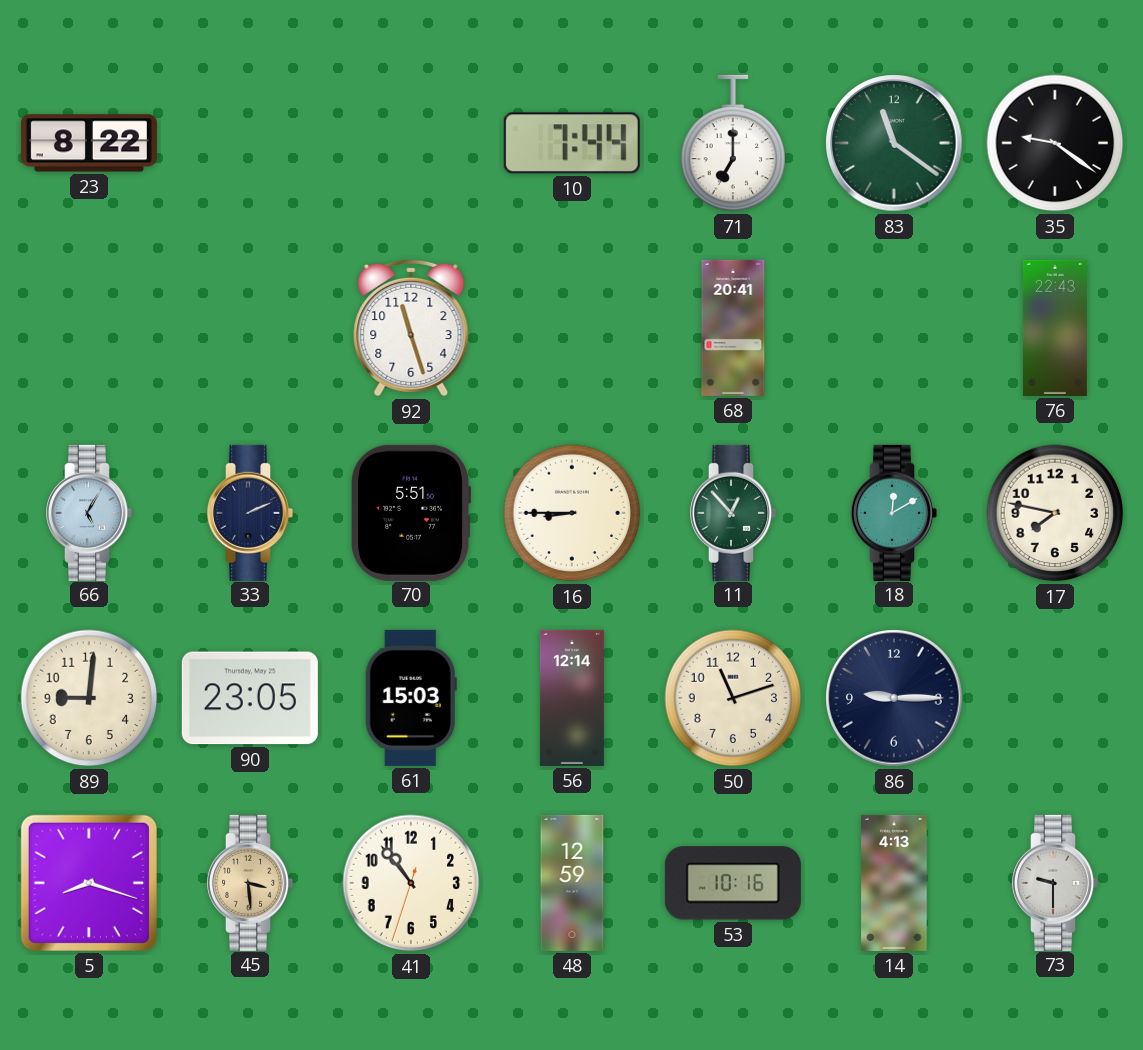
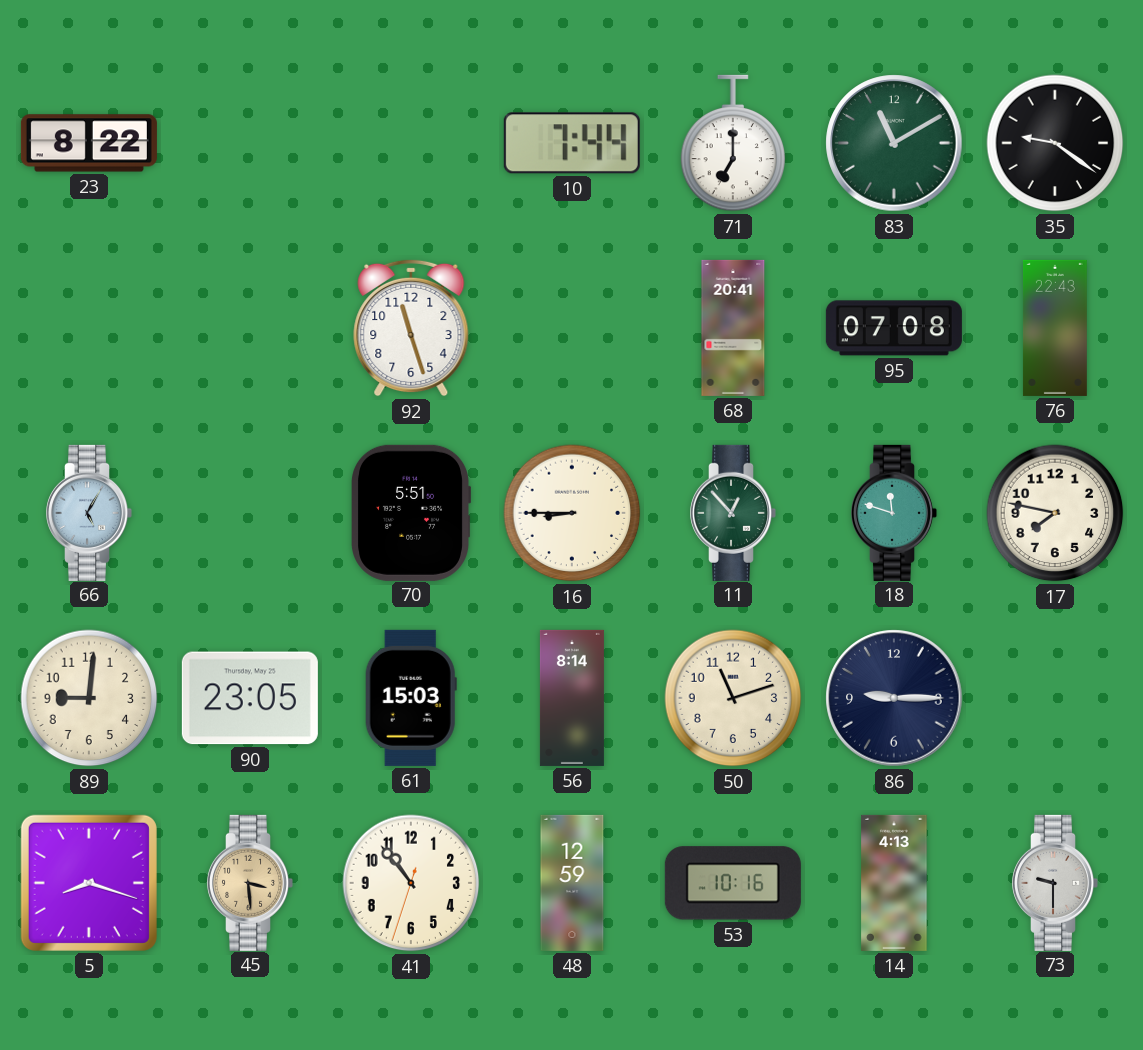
83: 11:21 -> 11:10 (894, 143)
95: none -> 07:08 (894, 328)
33: 2:11 -> none (251, 513)
18: 12:10 -> 11:48 (895, 513)
56: 12:14 -> 8:14 (572, 698)
